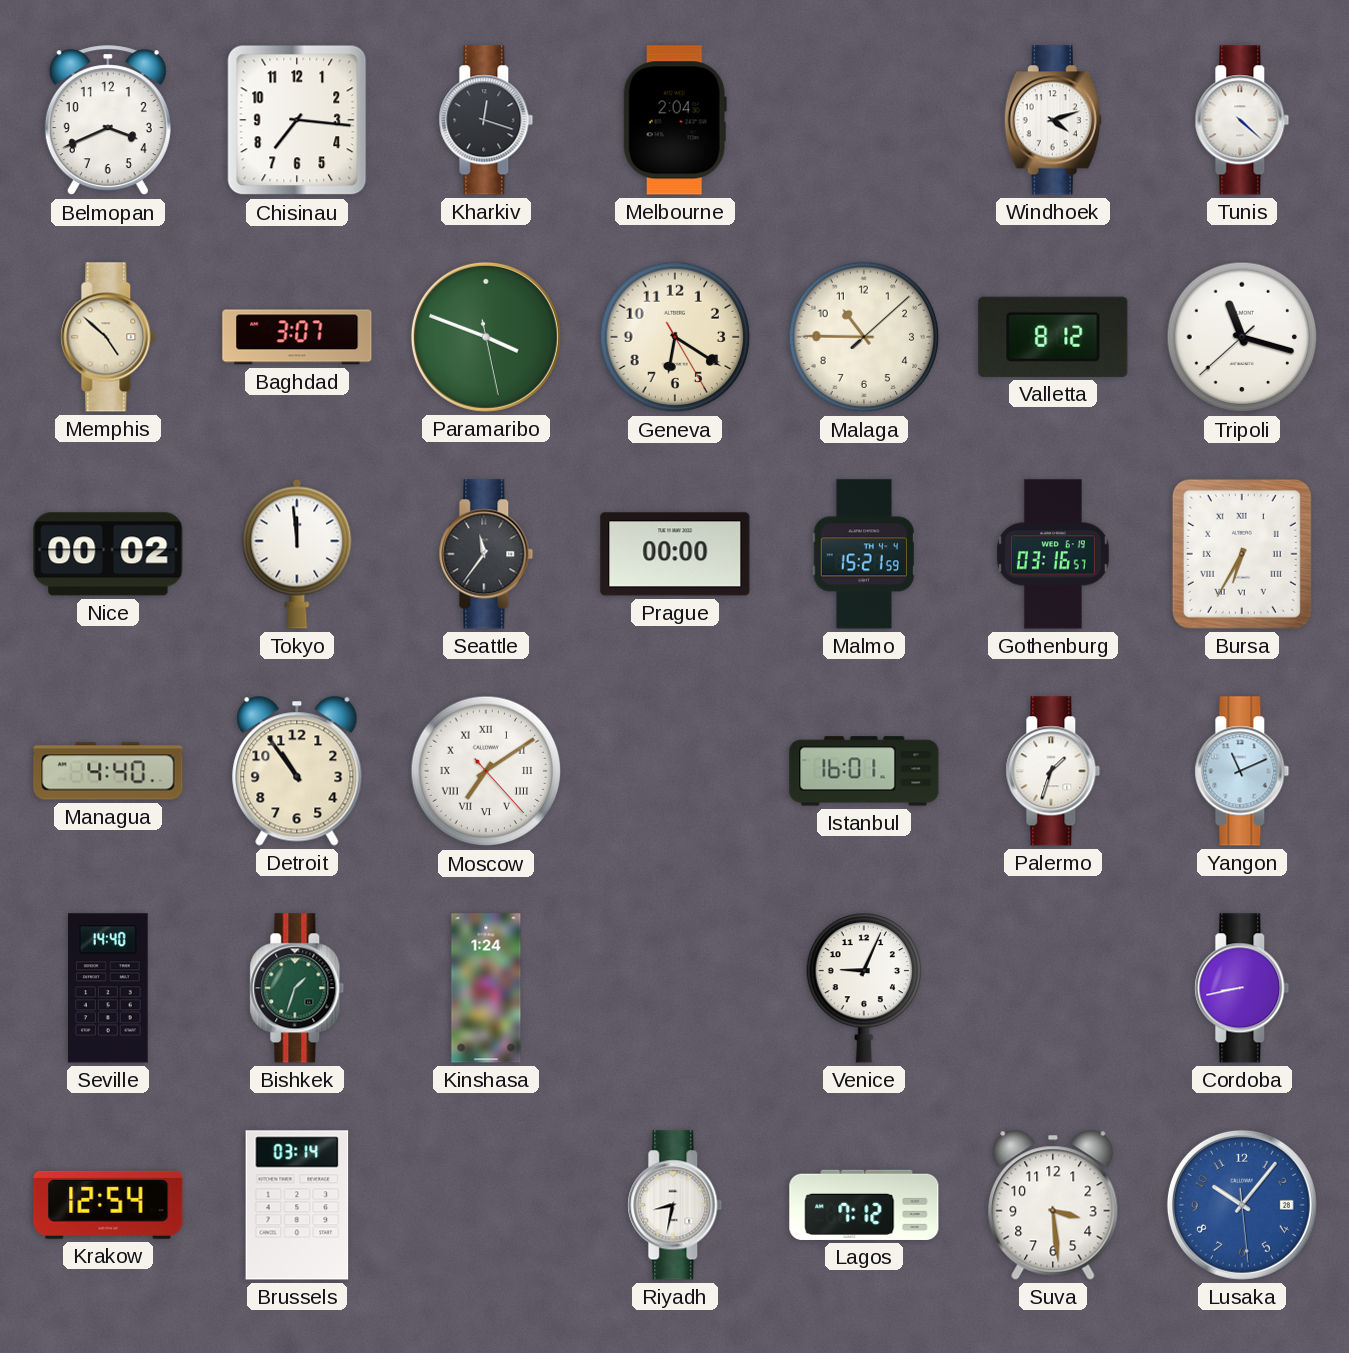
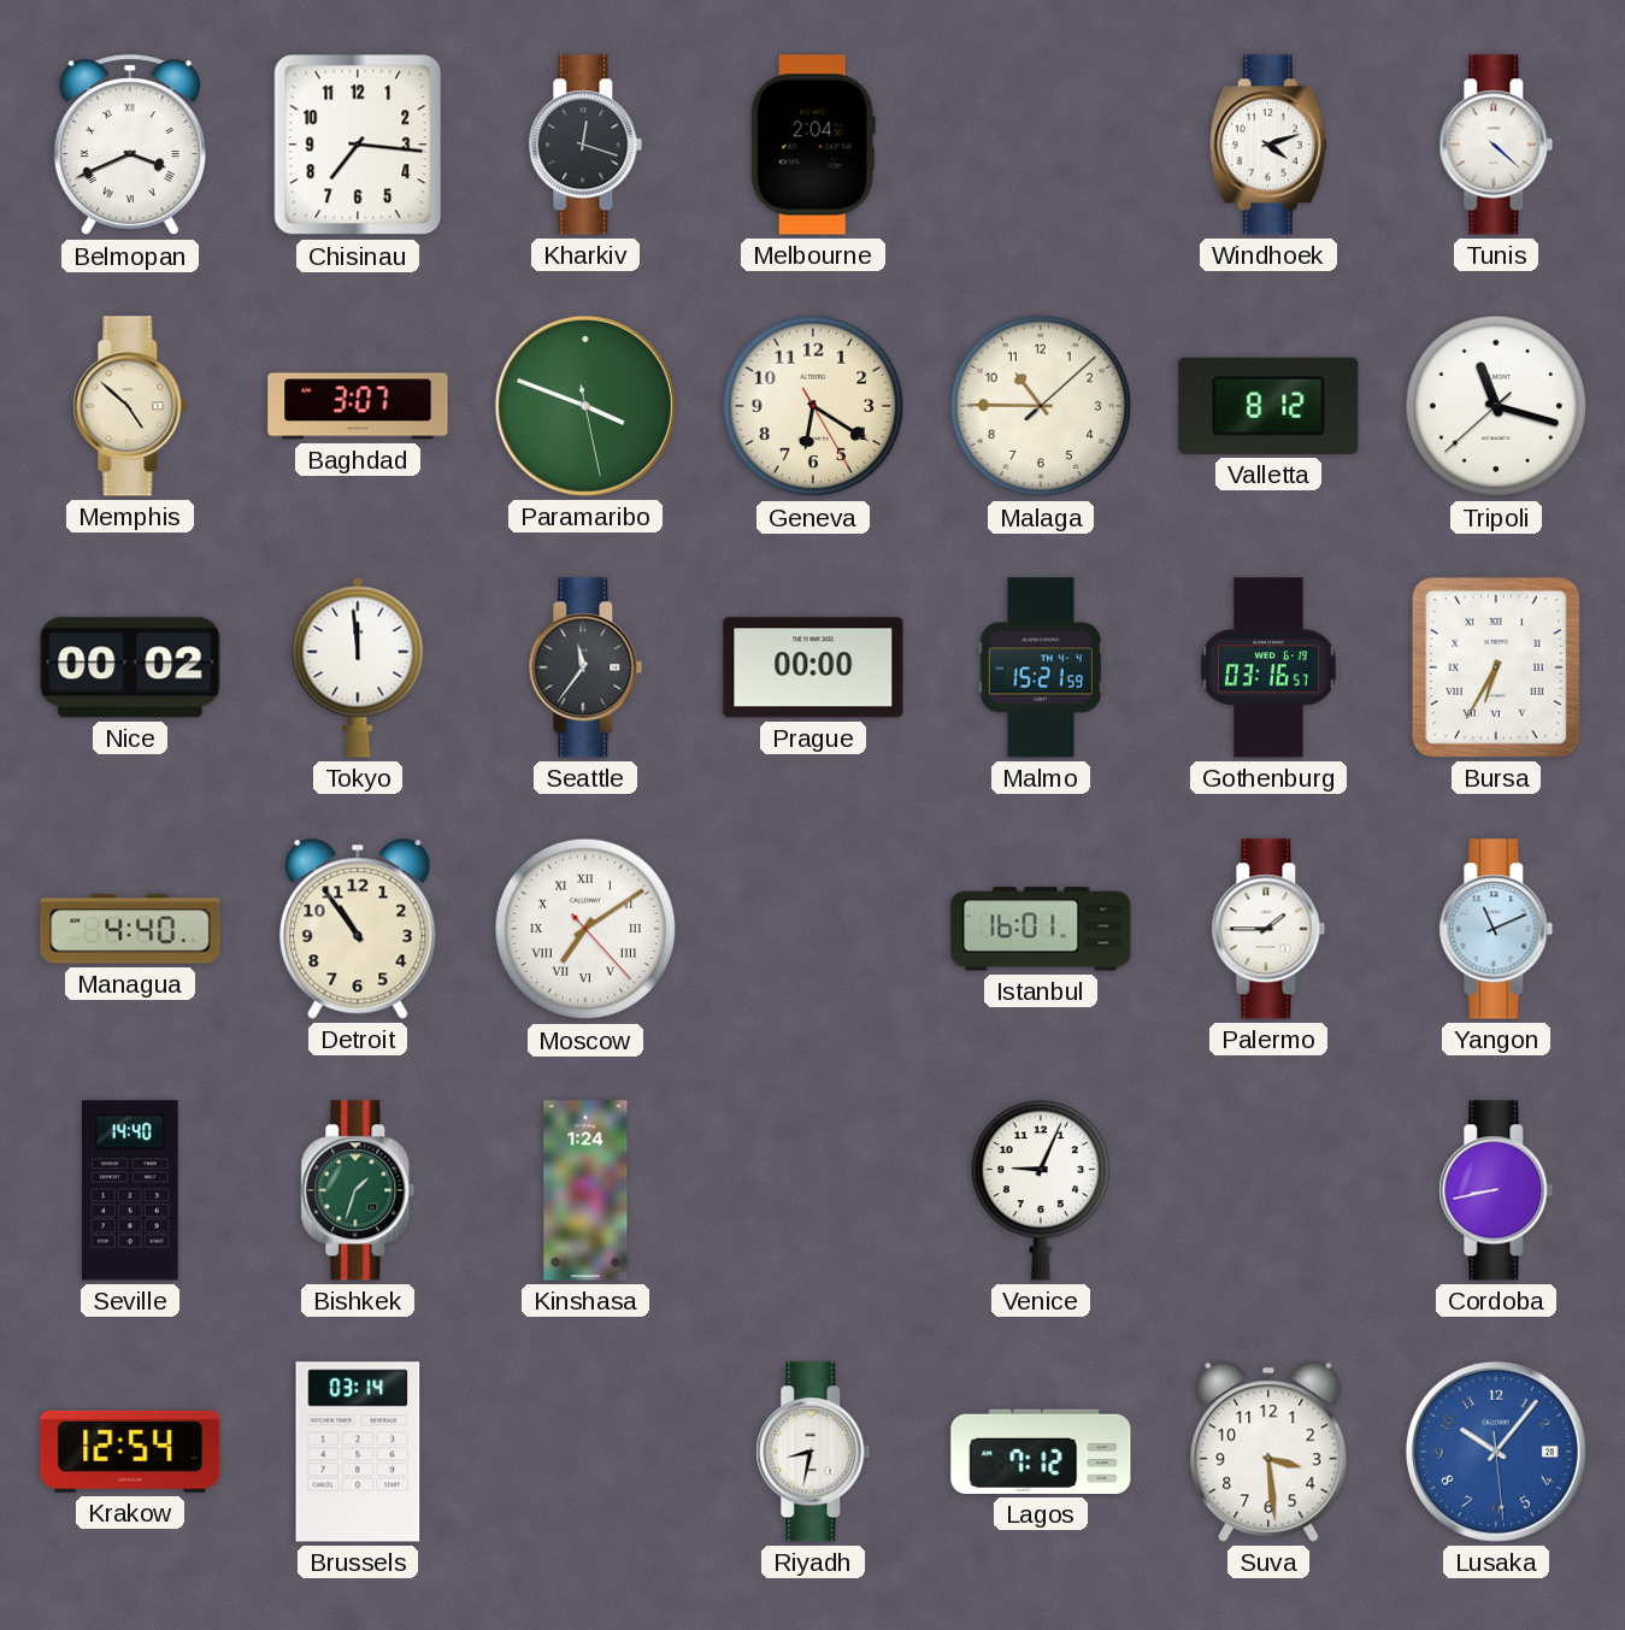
Belmopan numerals: Arabic -> Roman (130, 146)
Palermo: 1:33 -> 1:45 (1268, 929)
